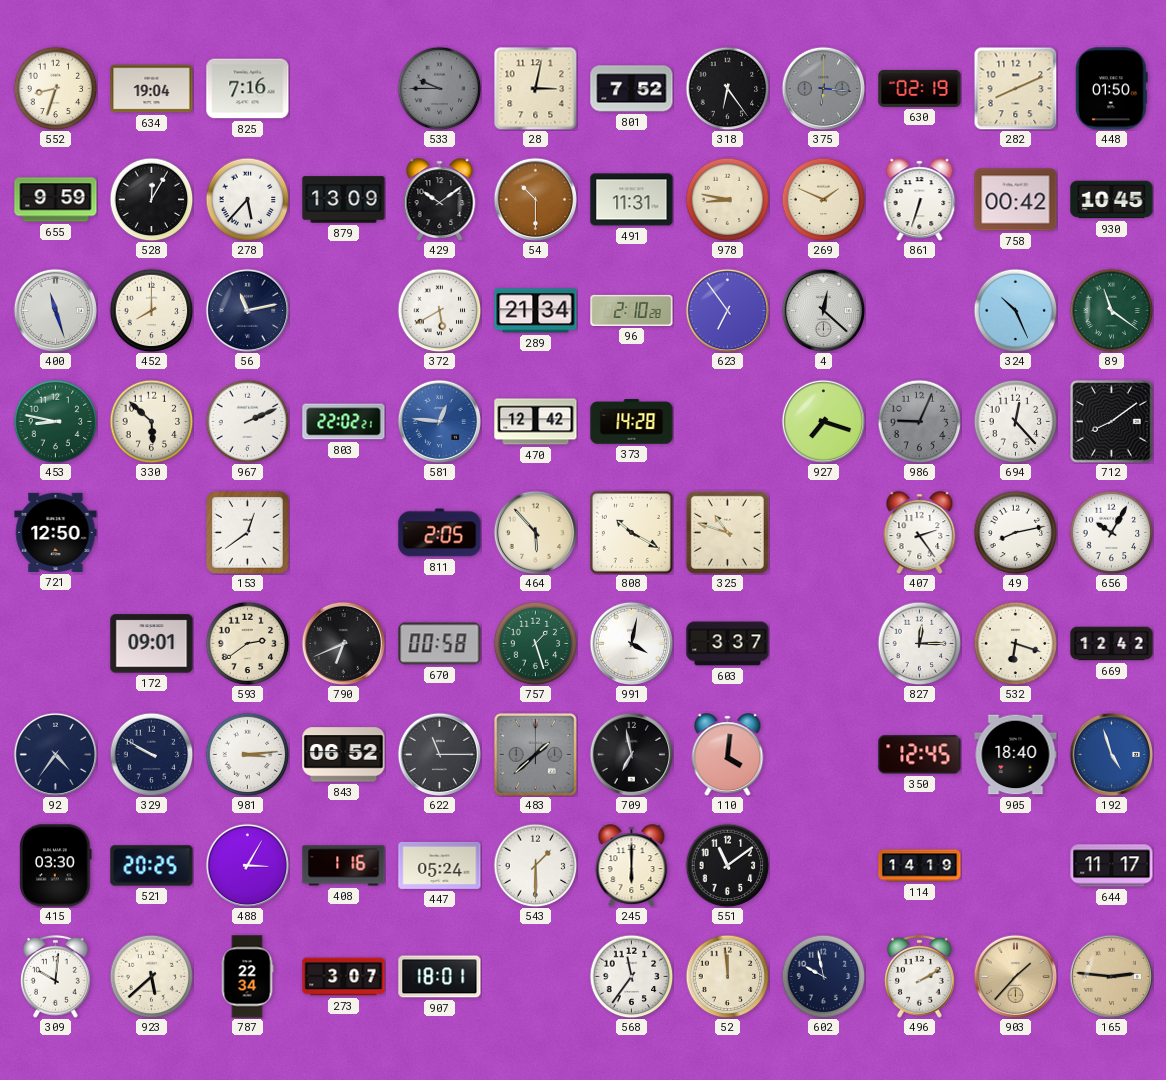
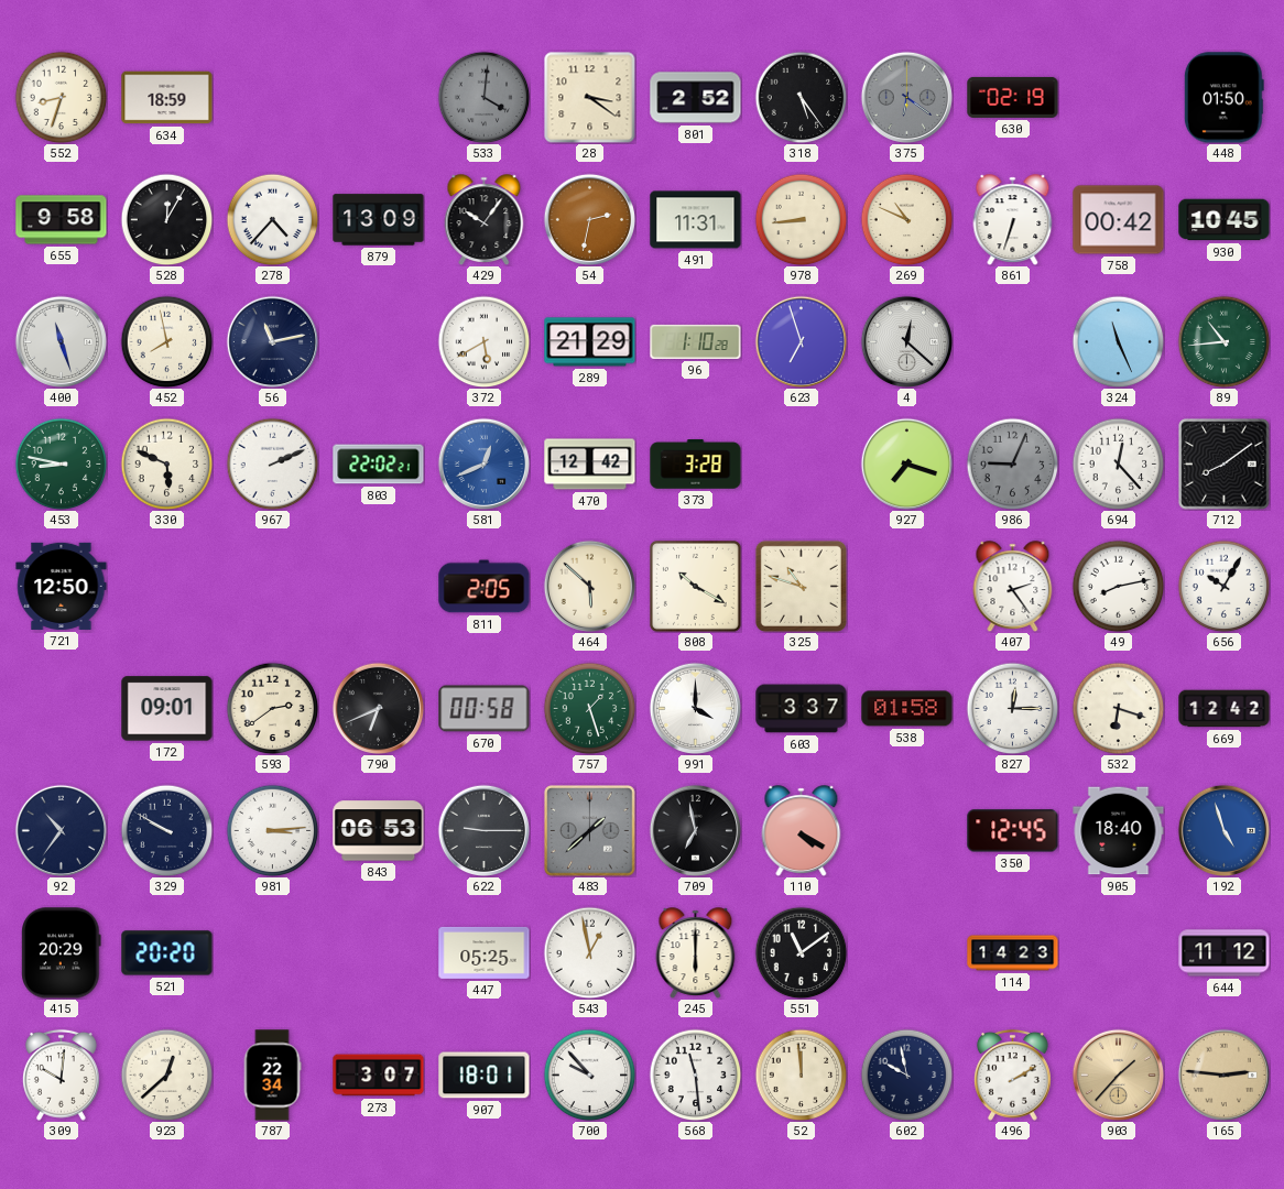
634: 19:04 -> 18:59 (167, 98)
825: 7:16 -> none (248, 89)
533: 9:45 -> 4:01 (483, 97)
28: 3:02 -> 3:21 (589, 97)
801: 7:52 -> 2:52 (696, 98)
318: 6:24 -> 5:24 (801, 97)
375: 6:16 -> 6:21 (906, 97)
282: 8:11 -> none (1015, 88)
655: 9:59 -> 9:58 (62, 220)
278: 5:37 -> 4:37 (272, 219)
429: 10:09 -> 10:06 (485, 219)
54: 10:30 -> 2:32 (589, 219)
978: 8:47 -> 8:44 (801, 219)
269: 1:49 -> 10:49 (906, 219)
452: 8:00 -> 7:58 (166, 341)
289: 21:34 -> 21:29 (590, 342)
96: 2:10 -> 1:10 (696, 341)
623: 6:54 -> 6:57 (801, 341)
324: 10:26 -> 11:26 (1118, 341)
89: 11:21 -> 10:44 (1223, 341)
330: 5:52 -> 5:49 (166, 463)
581: 12:46 -> 12:41 (483, 463)
373: 14:28 -> 3:28 (696, 465)
153: 12:39 -> none (248, 533)
464: 5:53 -> 5:52 (589, 586)
991: 4:02 -> 4:00 (695, 708)
538: none -> 01:58 (907, 709)
92: 4:36 -> 10:36 (61, 830)
843: 06:52 -> 06:53 (379, 831)
622: 11:15 -> 9:15 (483, 830)
110: 4:01 -> 4:20 (802, 830)
415: 03:30 -> 20:29 (62, 953)
521: 20:25 -> 20:20 (167, 953)
488: 3:05 -> none (247, 865)
408: 1:16 -> none (344, 866)
447: 05:24 -> 05:25 (485, 952)
543: 1:30 -> 12:58 (589, 952)
114: 14:19 -> 14:23 (1013, 953)
644: 11:17 -> 11:12 (1225, 953)
923: 5:38 -> 12:38 (166, 1075)
700: none -> 9:53 (589, 1075)
568: 11:36 -> 11:29 (695, 1075)
